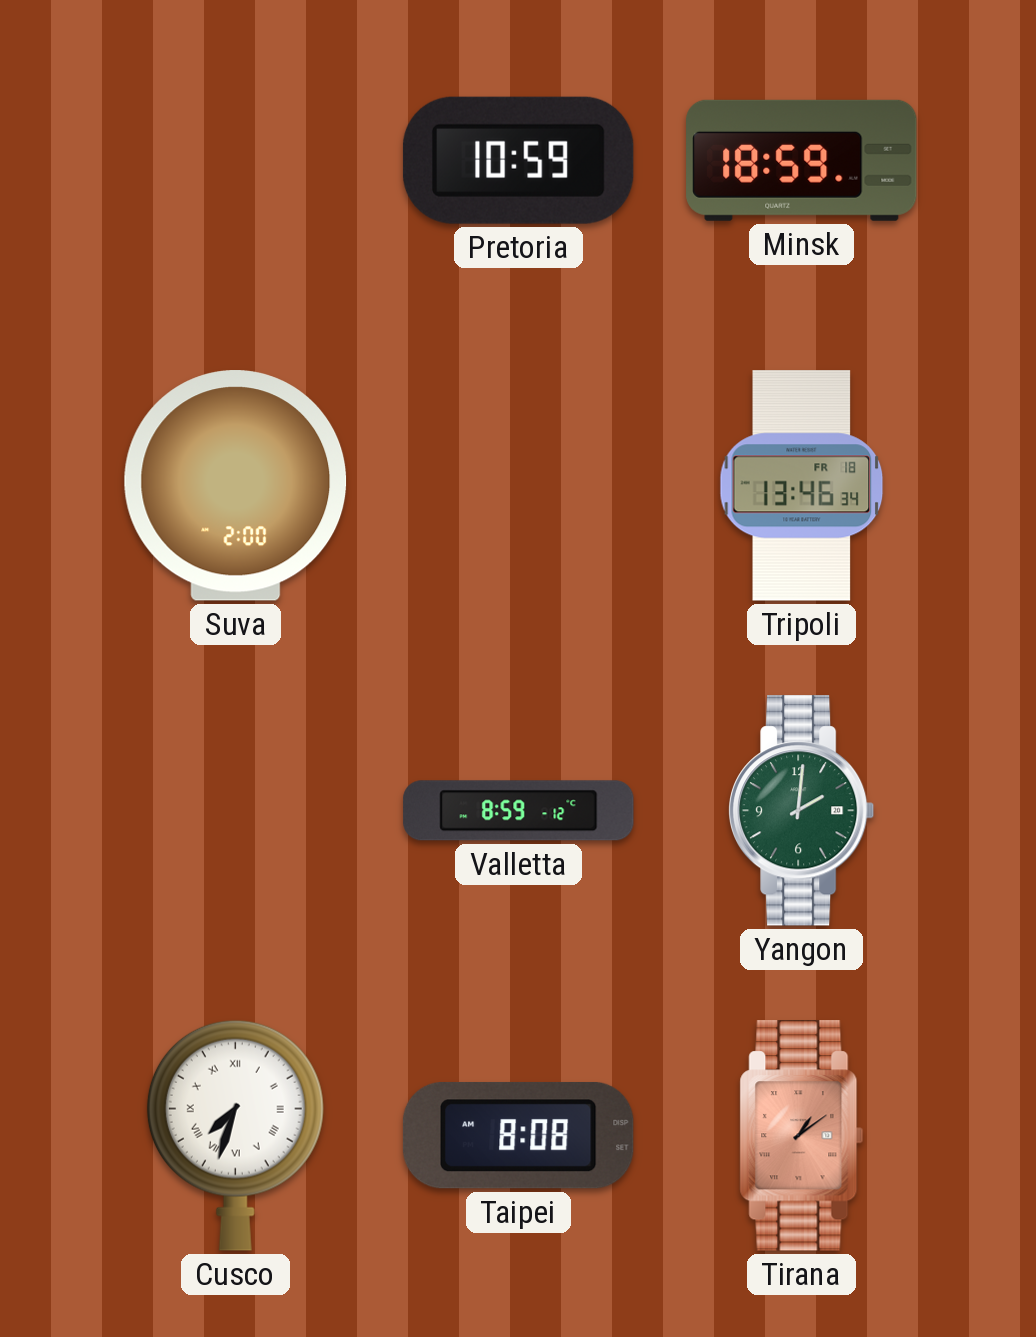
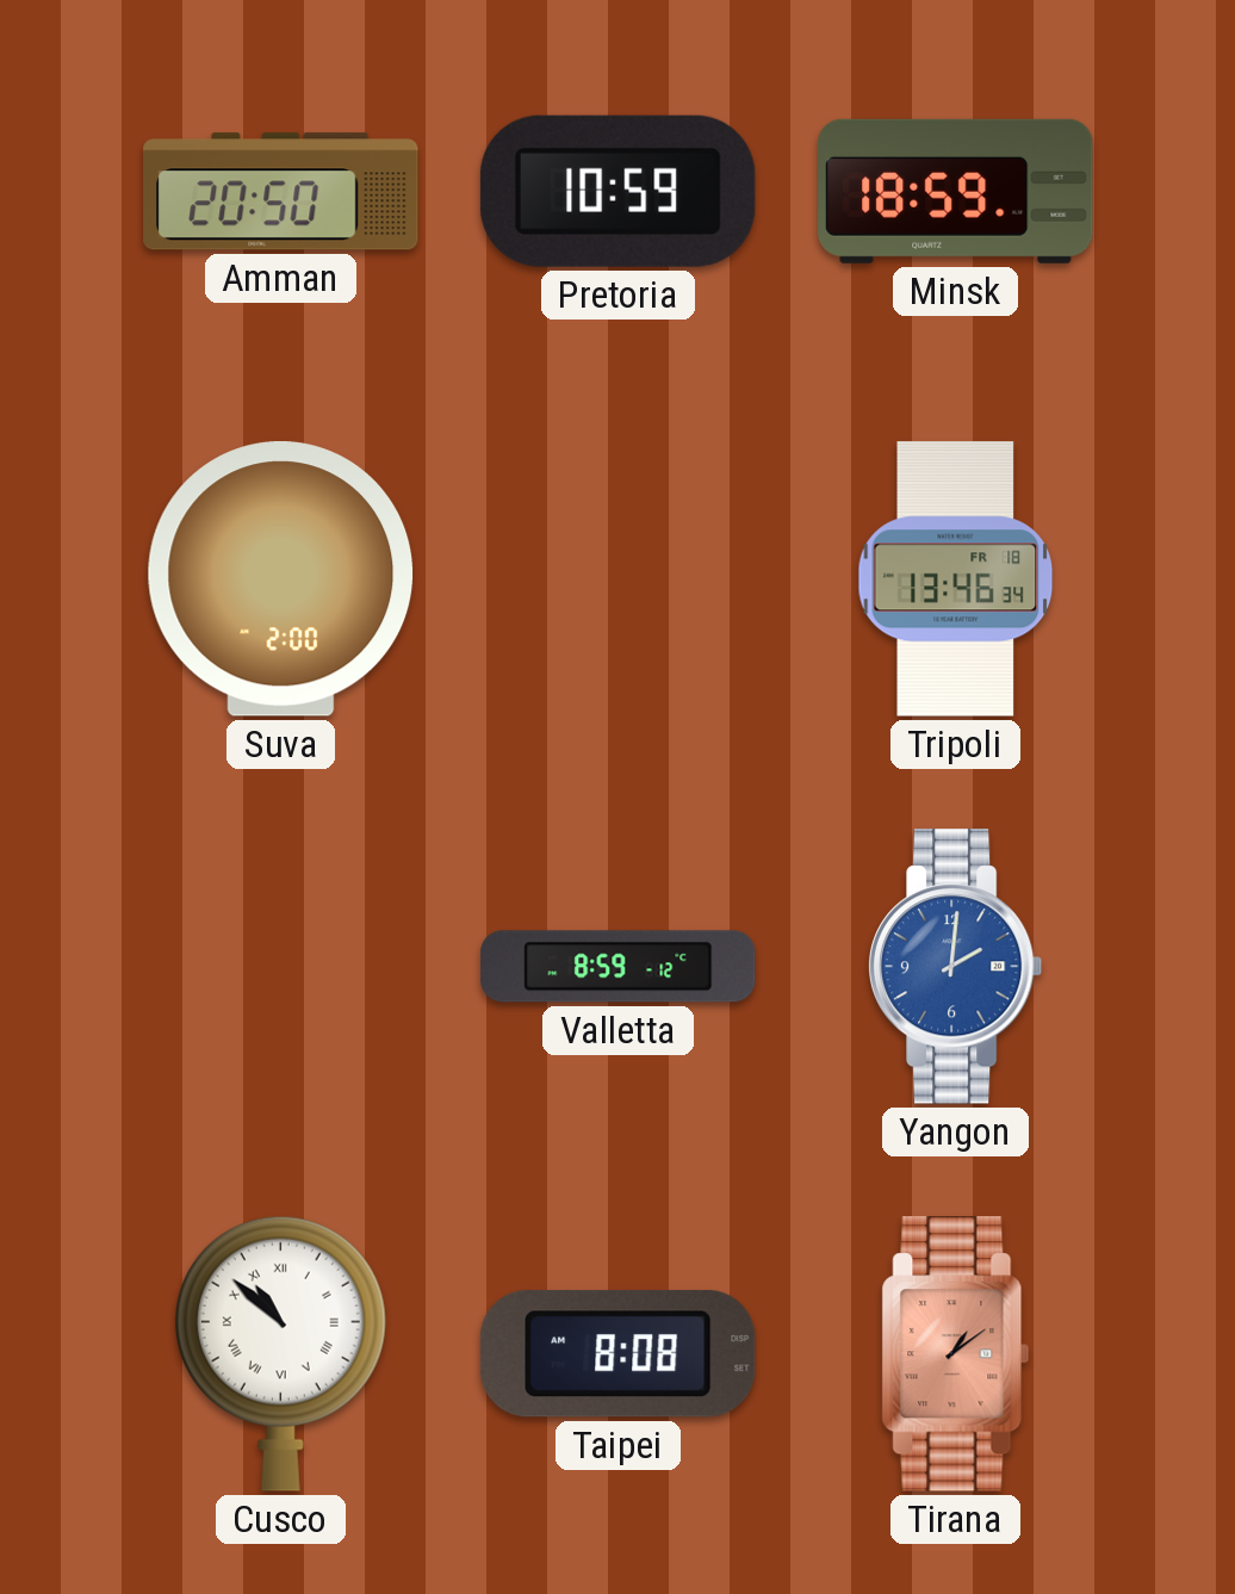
Amman: none -> 20:50 (281, 192)
Yangon dial: green -> blue (956, 967)
Cusco: 7:33 -> 10:52 (280, 1353)
